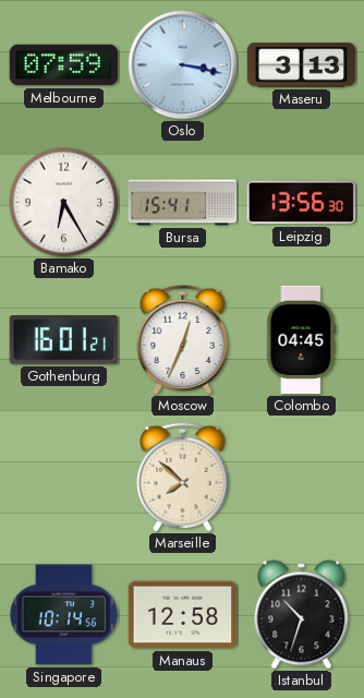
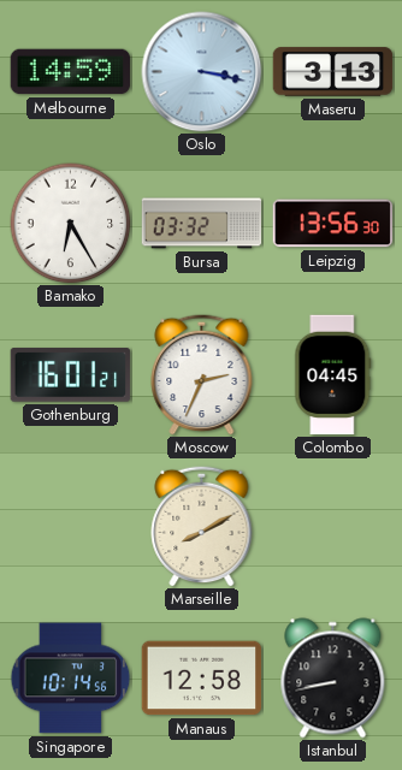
Melbourne: 07:59 -> 14:59 (71, 72)
Bursa: 15:41 -> 03:32 (202, 224)
Moscow: 12:34 -> 2:34 (202, 374)
Marseille: 7:52 -> 8:10 (202, 526)
Istanbul: 10:33 -> 8:43 (333, 679)
